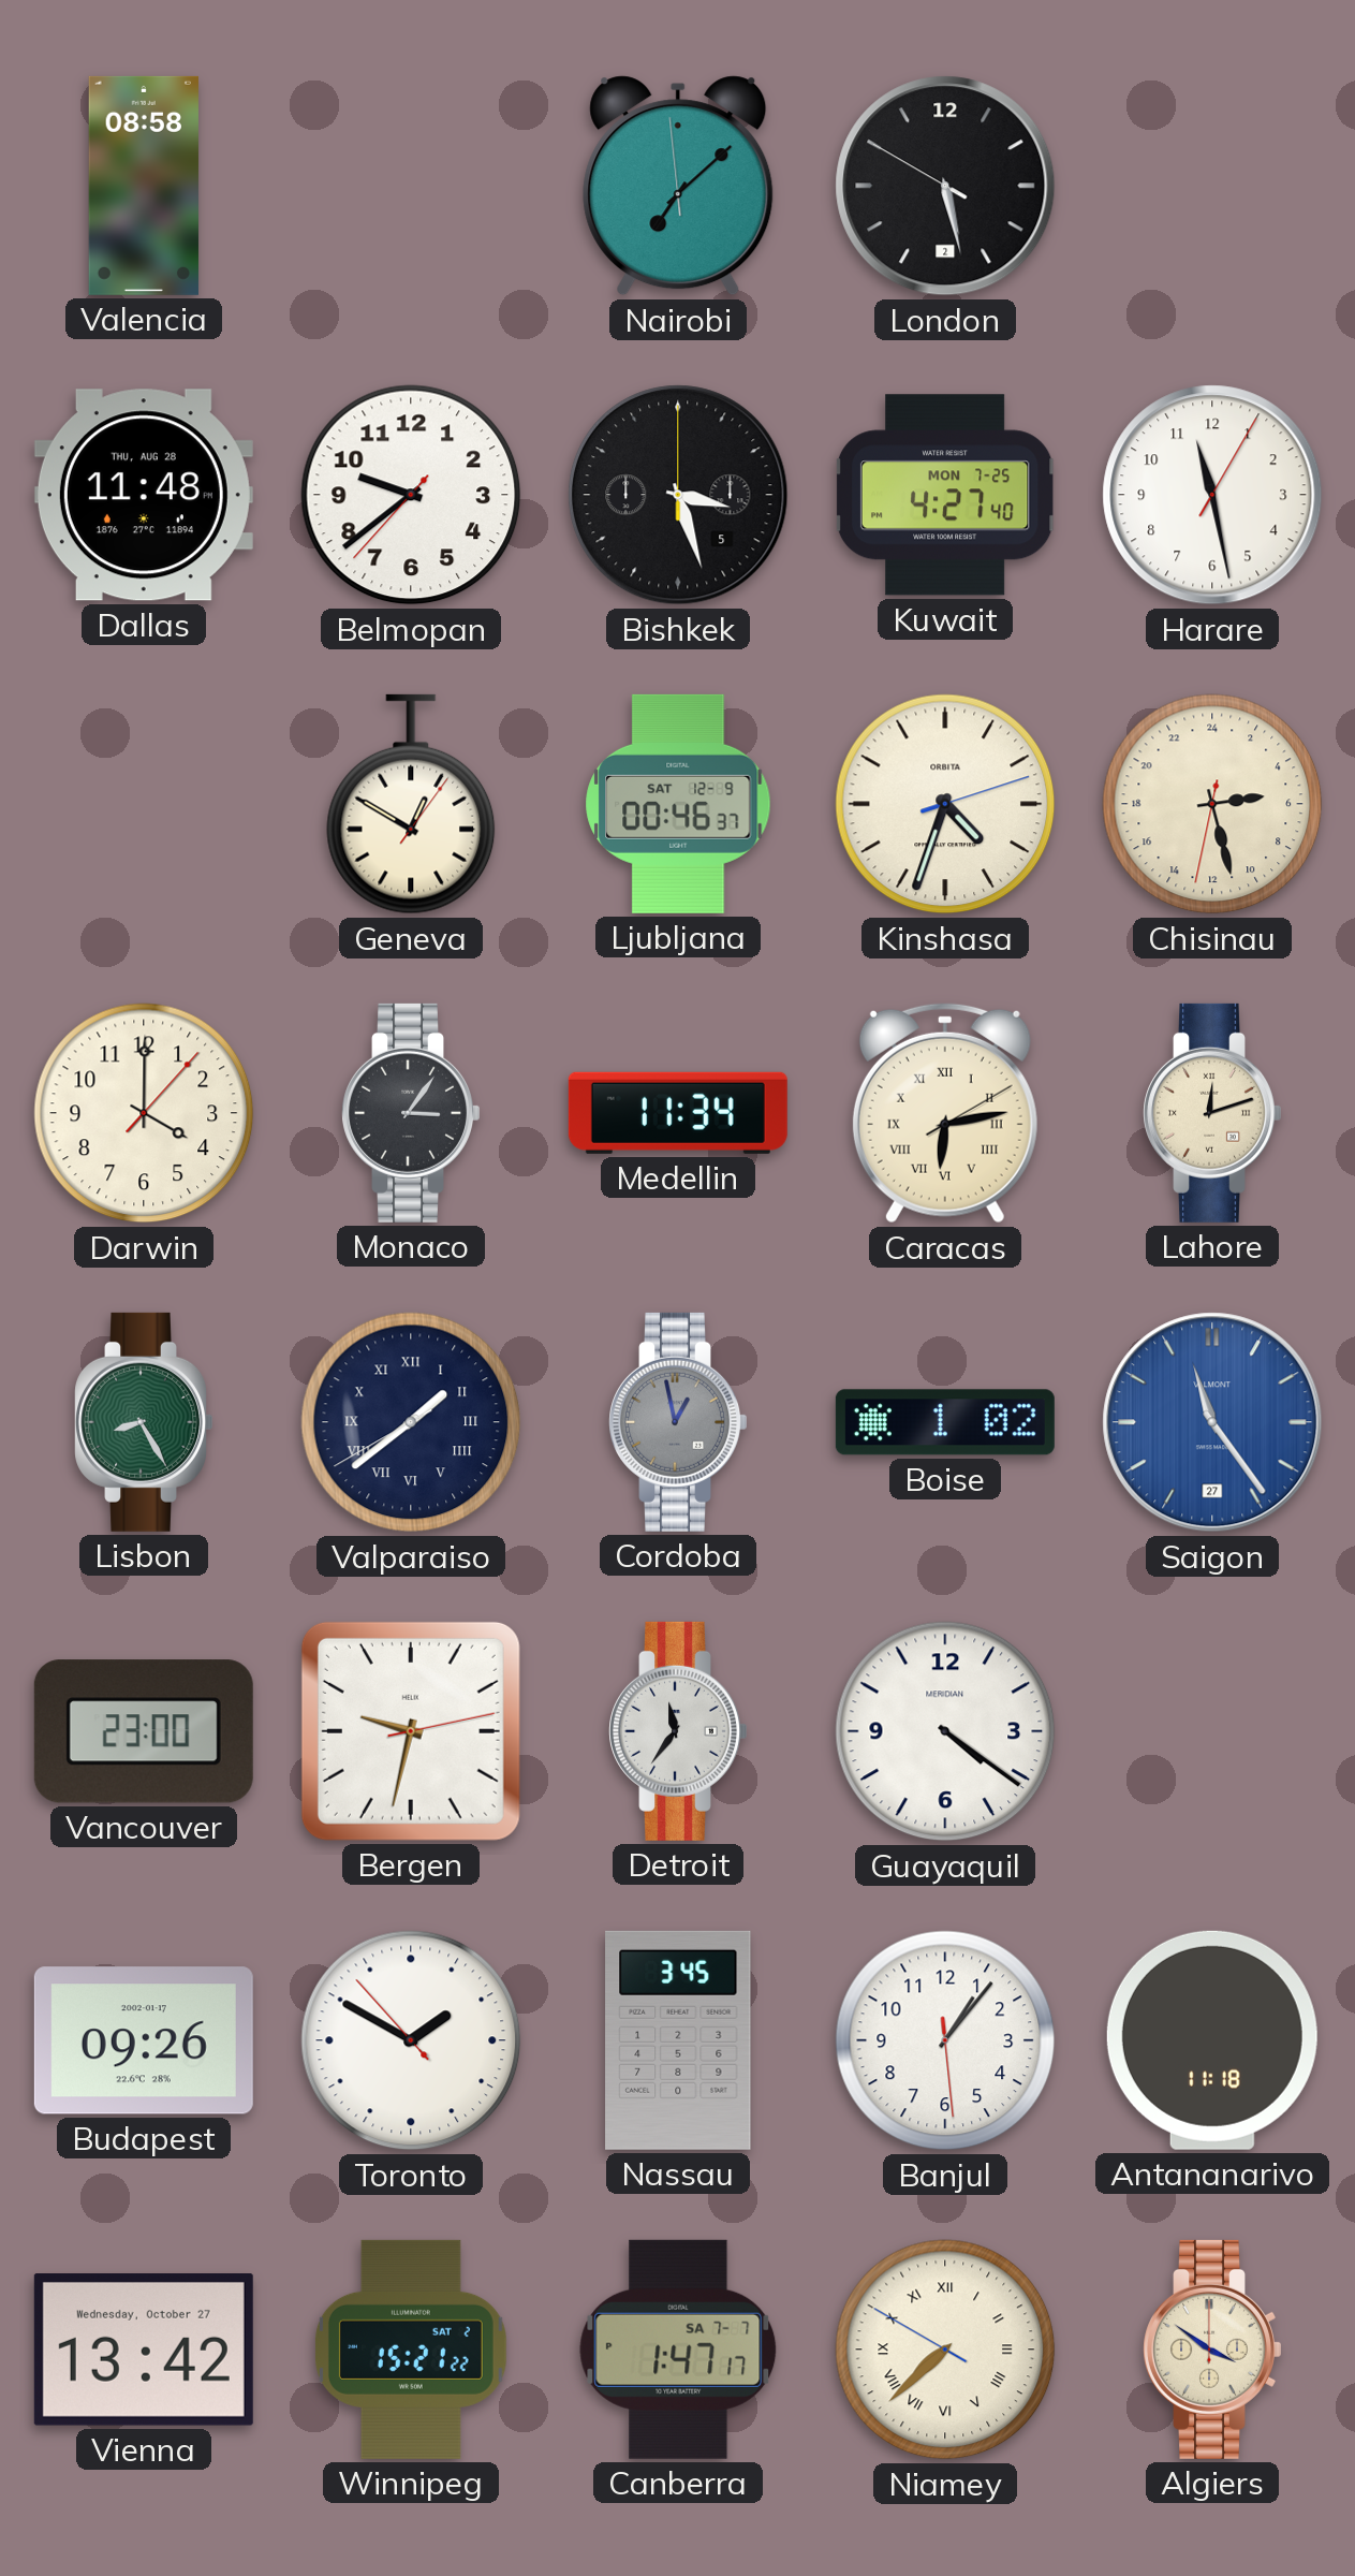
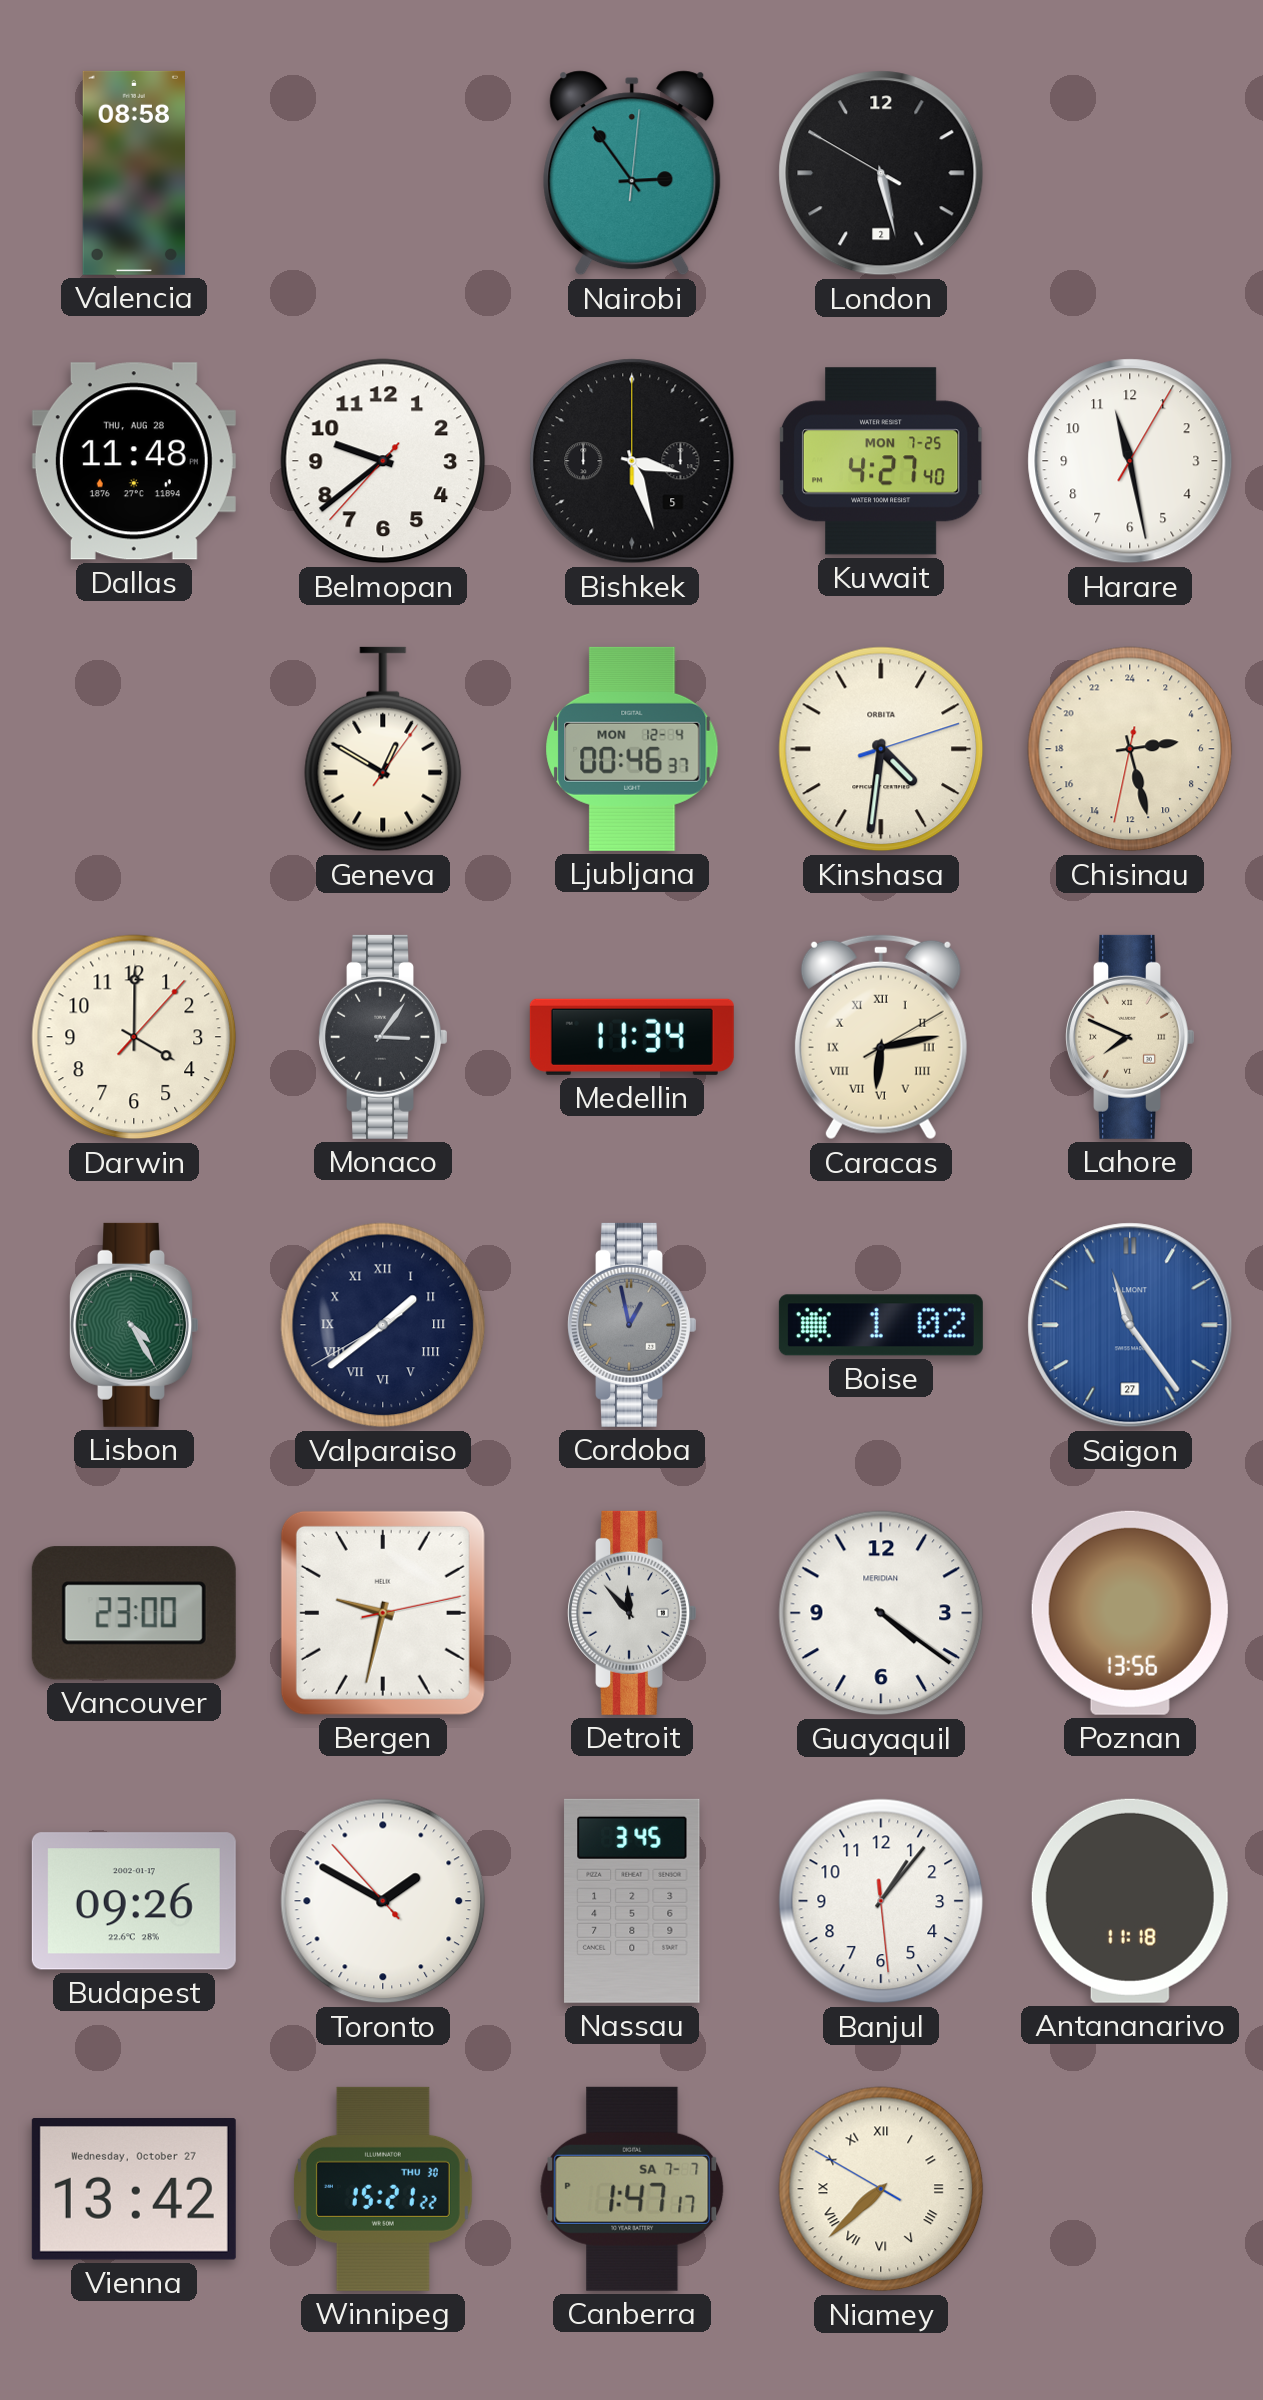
Nairobi: 7:07 -> 2:54 (632, 173)
Ljubljana date: SAT 12-9 -> MON 12-4 (632, 749)
Kinshasa: 4:33 -> 4:31 (881, 749)
Lahore: 12:12 -> 7:49 (1129, 1037)
Lisbon: 8:25 -> 4:25 (133, 1325)
Detroit: 11:36 -> 11:53 (631, 1613)
Poznan: none -> 13:56 (1130, 1613)
Winnipeg date: SAT 2 -> THU 30 (383, 2189)
Algiers: 3:51 -> none (1211, 2350)
